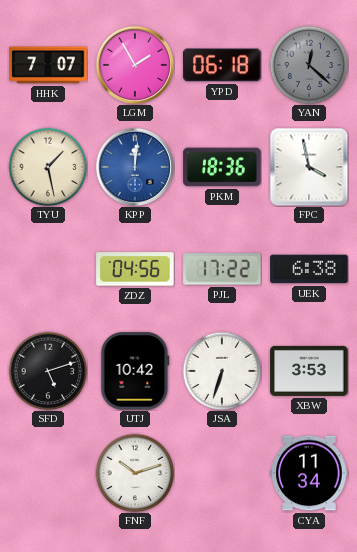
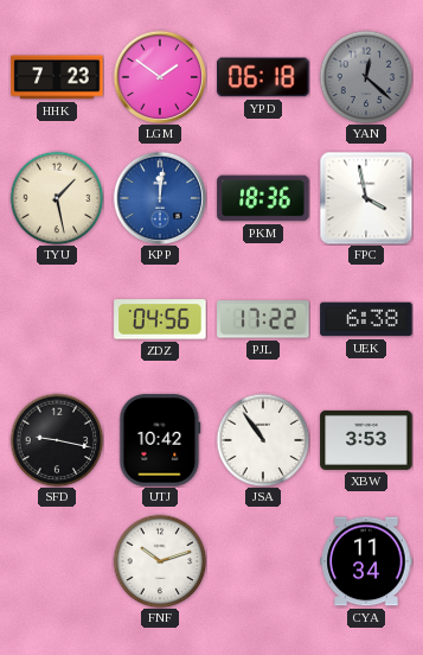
HHK: 7:07 -> 7:23 (57, 77)
LGM: 1:55 -> 1:51 (159, 76)
SFD: 5:12 -> 9:17 (57, 440)
JSA: 6:33 -> 10:54 (263, 440)
